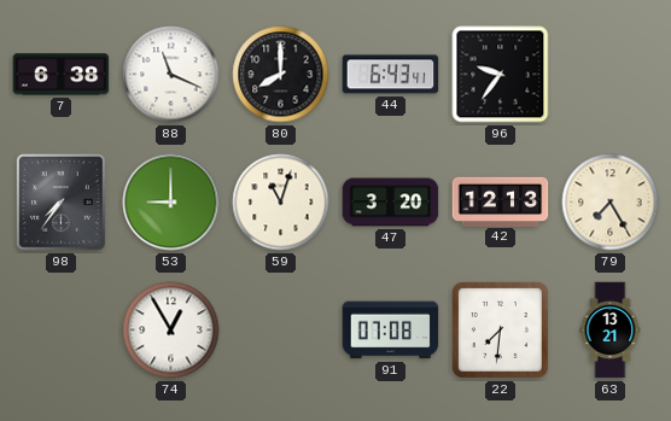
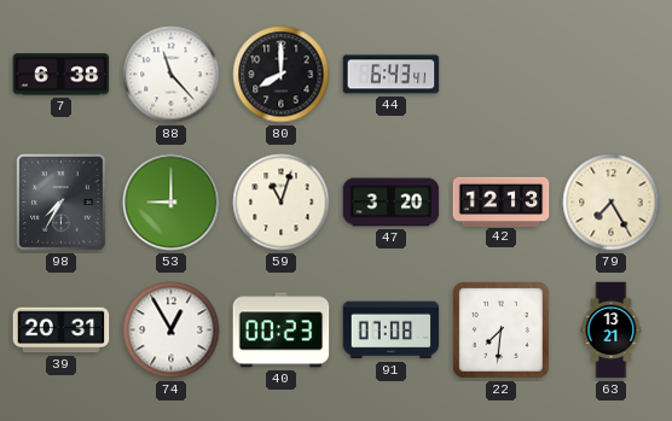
88: 11:19 -> 11:23 (172, 75)
96: 9:36 -> none (501, 75)
98: 7:36 -> 7:35 (62, 203)
39: none -> 20:31 (62, 331)
40: none -> 00:23 (282, 331)
